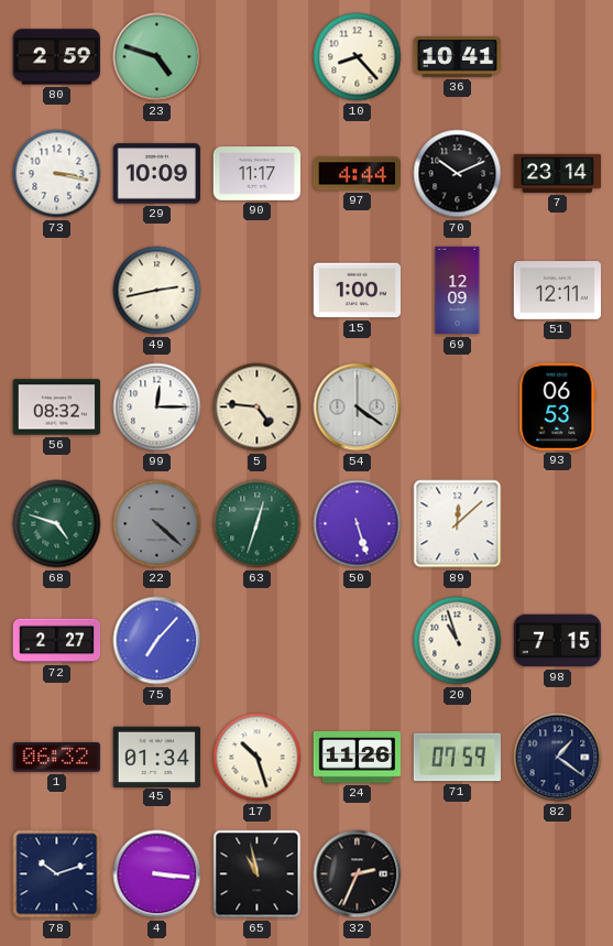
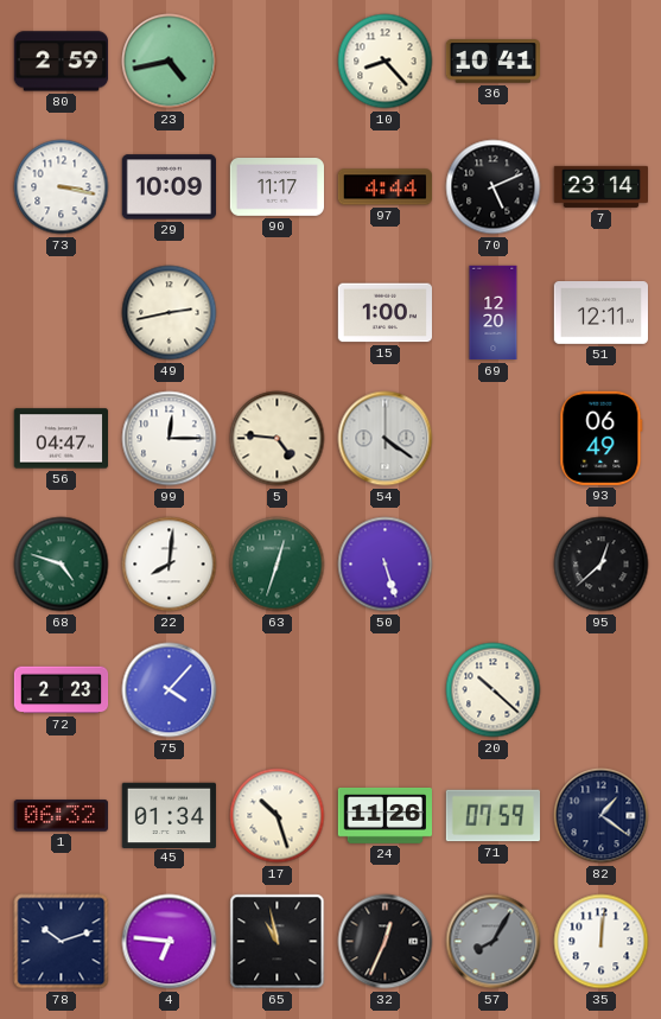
23: 4:48 -> 4:43 (170, 62)
70: 10:11 -> 5:11 (494, 187)
69: 12:09 -> 12:20 (494, 313)
56: 08:32 -> 04:47 (61, 439)
93: 06:53 -> 06:49 (602, 438)
22: 4:22 -> 8:01 (170, 565)
22 dial: grey -> white (170, 565)
89: 12:08 -> none (458, 524)
95: none -> 12:38 (602, 565)
72: 2:27 -> 2:23 (62, 690)
75: 7:07 -> 4:07 (170, 690)
20: 10:57 -> 10:22 (494, 690)
98: 7:15 -> none (557, 641)
4: 3:16 -> 6:46 (170, 942)
32: 2:34 -> 12:34 (386, 942)
57: none -> 8:05 (494, 942)
35: none -> 12:01 (602, 942)
